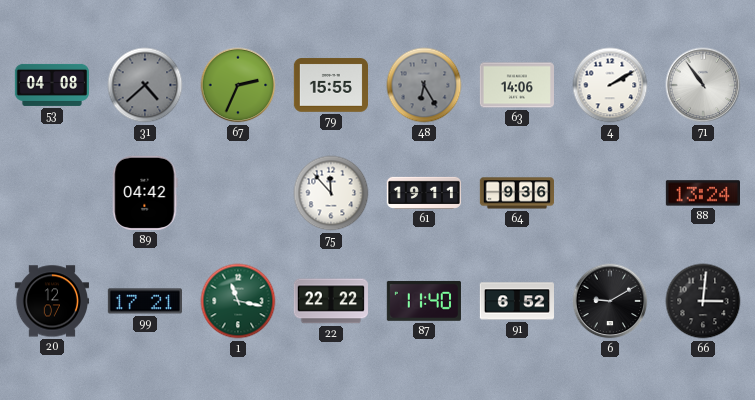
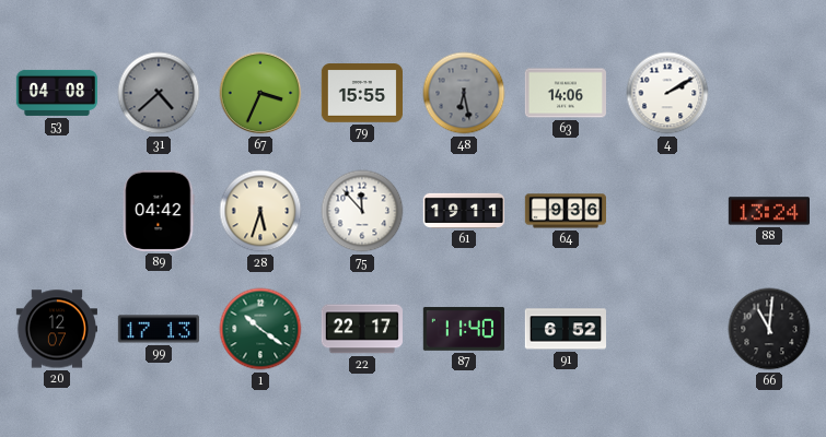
67: 2:34 -> 3:34 (260, 93)
48: 6:25 -> 6:28 (464, 93)
71: 10:54 -> none (703, 85)
28: none -> 5:33 (260, 211)
99: 17:21 -> 17:13 (158, 329)
1: 11:17 -> 10:21 (260, 329)
22: 22:22 -> 22:17 (361, 329)
6: 9:10 -> none (610, 301)
66: 3:01 -> 11:01 (769, 329)
